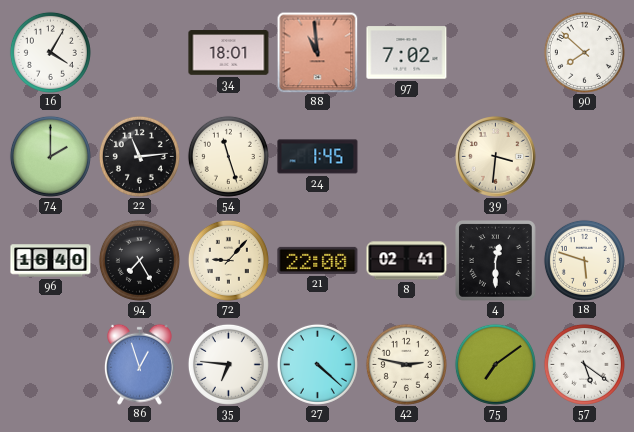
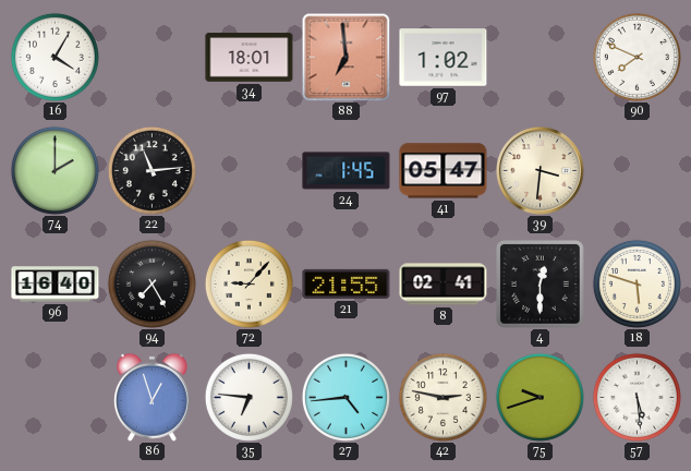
88: 10:59 -> 6:59 (346, 57)
97: 7:02 -> 1:02 (444, 58)
90: 7:52 -> 7:49 (637, 57)
54: 11:27 -> none (228, 156)
41: none -> 05:47 (444, 171)
21: 22:00 -> 21:55 (347, 283)
27: 4:22 -> 4:44 (346, 397)
75: 7:09 -> 9:42 (540, 397)
57: 5:21 -> 5:29 (637, 397)
